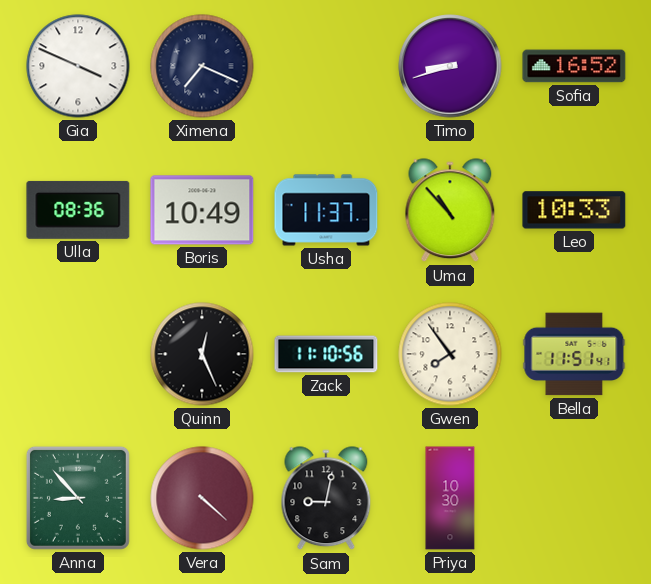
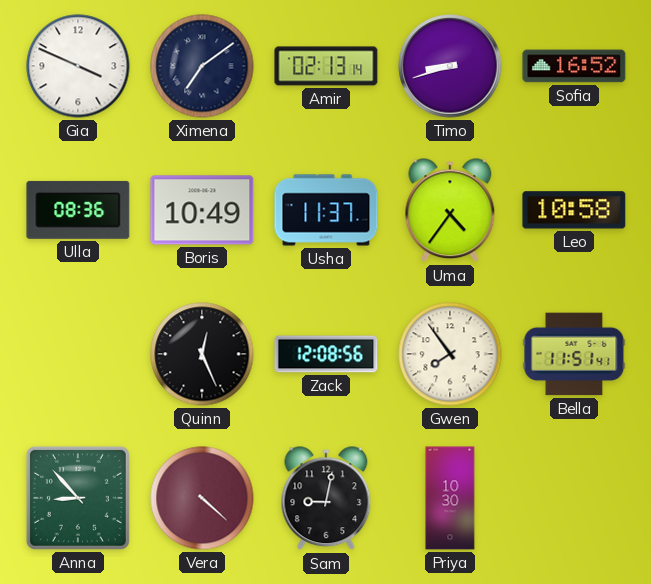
Ximena: 7:19 -> 7:09 (202, 66)
Amir: none -> 02:13 (326, 66)
Uma: 10:53 -> 4:36 (450, 211)
Leo: 10:33 -> 10:58 (574, 210)
Zack: 11:10 -> 12:08 (326, 354)
